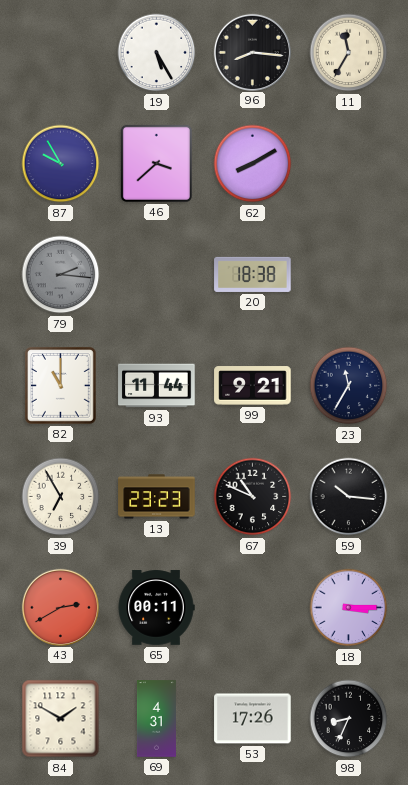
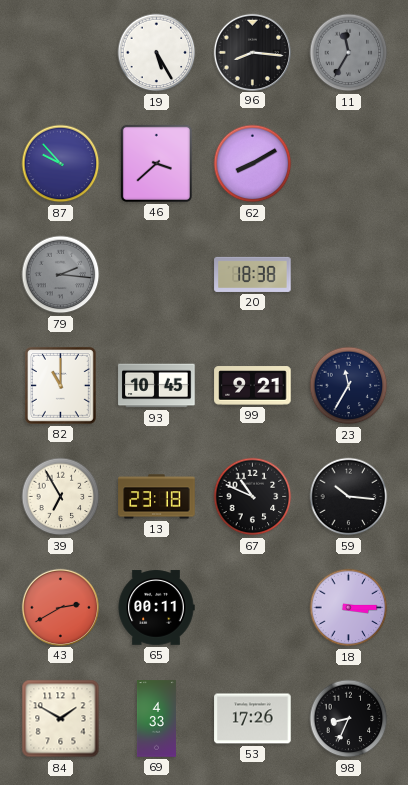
11 dial: cream -> grey (349, 53)
87: 9:55 -> 9:53 (61, 164)
93: 11:44 -> 10:45 (157, 386)
13: 23:23 -> 23:18 (157, 497)
69: 4:31 -> 4:33 (156, 719)
